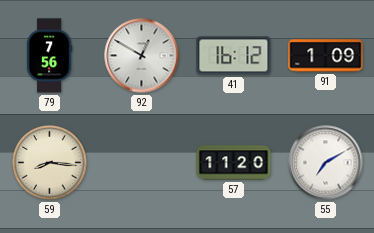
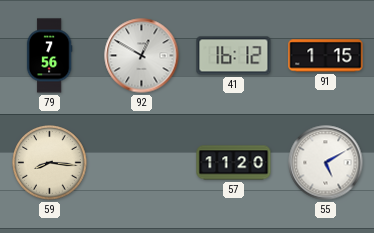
91: 1:09 -> 1:15 (326, 56)
55: 7:10 -> 5:10 (326, 163)
